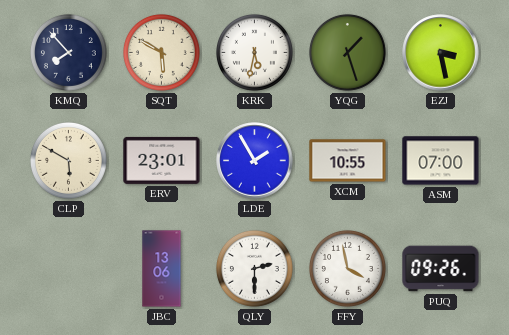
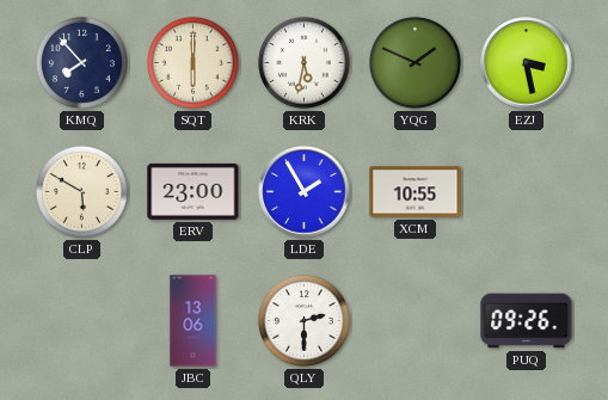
SQT: 5:50 -> 6:00 (192, 62)
YQG: 1:27 -> 1:49 (414, 62)
ERV: 23:01 -> 23:00 (194, 191)
ASM: 07:00 -> none (441, 161)
FFY: 3:58 -> none (347, 268)
